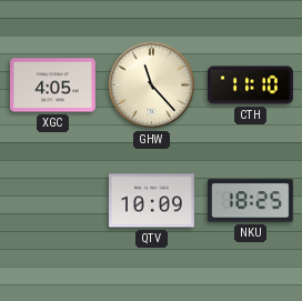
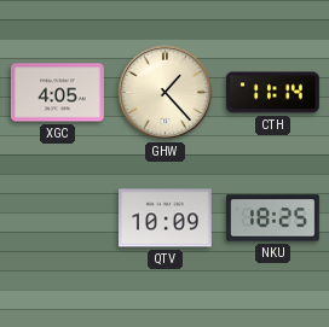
GHW: 11:23 -> 1:23 (166, 93)
CTH: 11:10 -> 11:14 (272, 93)
